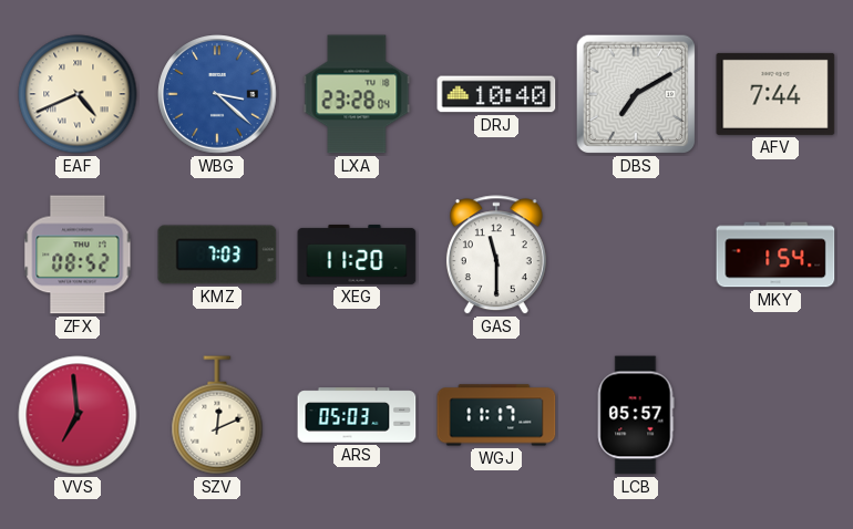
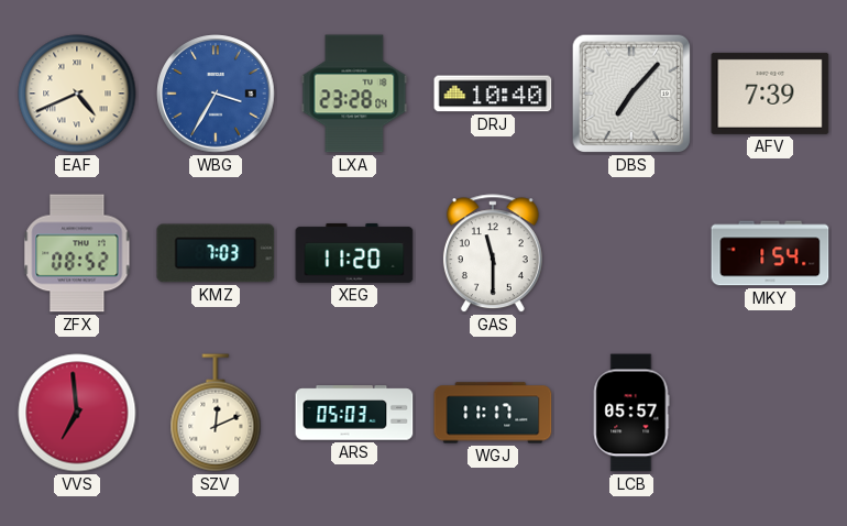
WBG: 3:22 -> 3:35 (216, 94)
DBS: 7:10 -> 7:07 (631, 94)
AFV: 7:44 -> 7:39 (770, 94)
